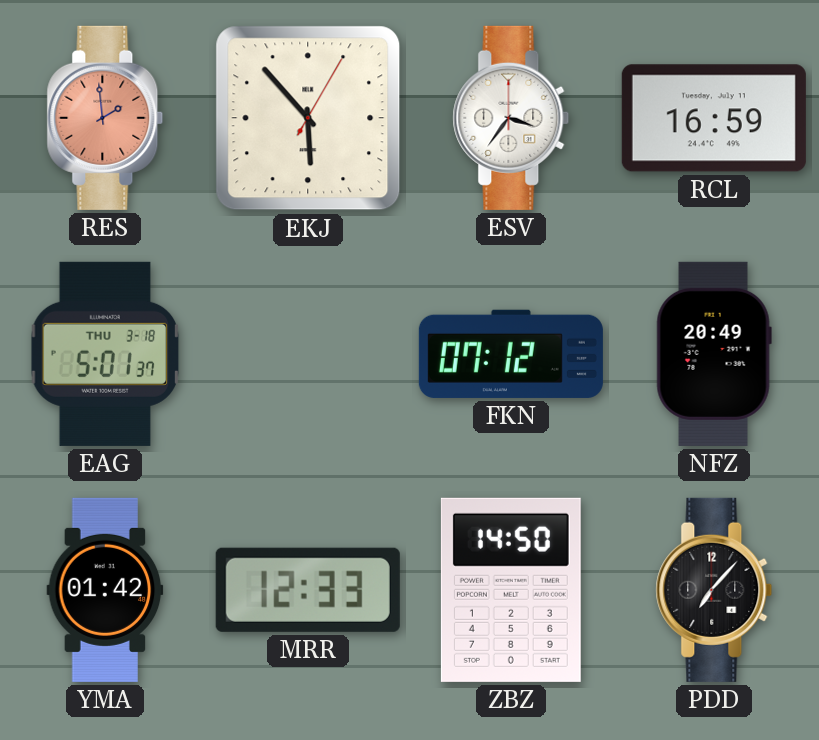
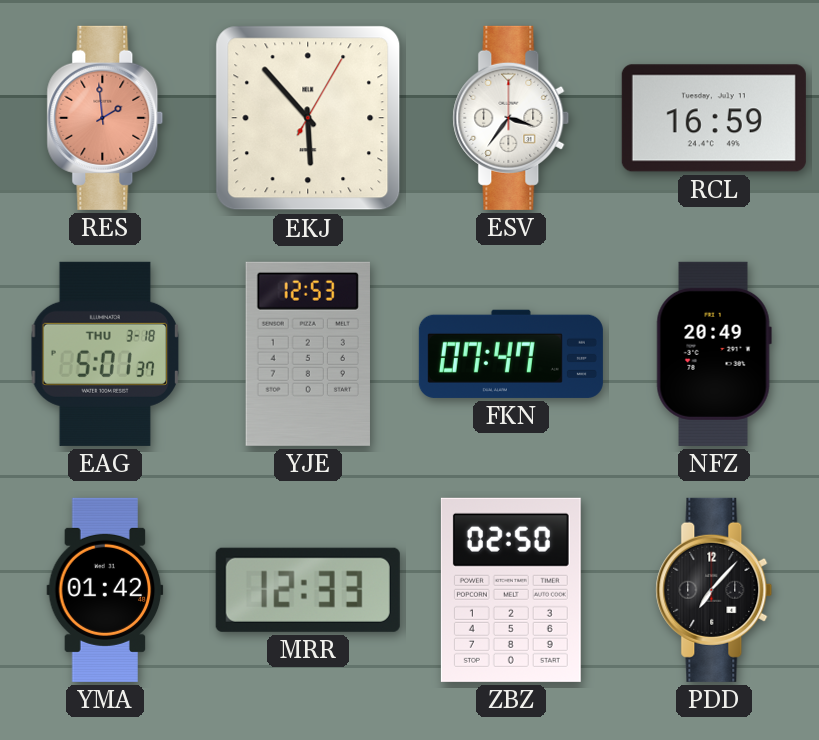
YJE: none -> 12:53 (308, 354)
FKN: 07:12 -> 07:47 (511, 354)
ZBZ: 14:50 -> 02:50 (511, 590)
